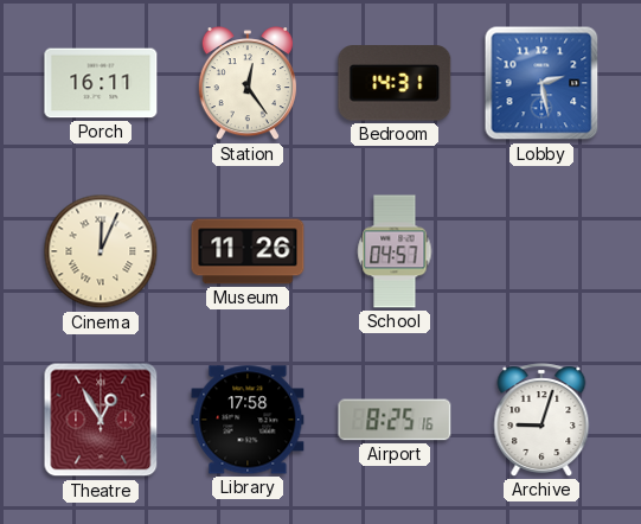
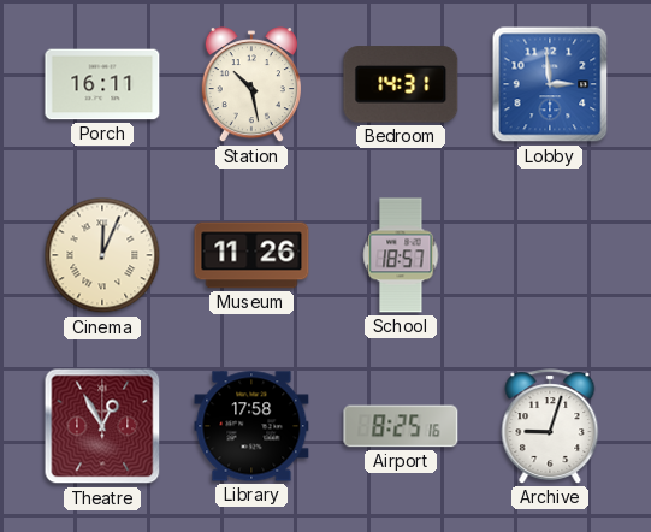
Station: 12:24 -> 10:28 (251, 85)
Lobby: 2:28 -> 2:59 (550, 84)
School: 04:57 -> 18:57 (401, 255)
